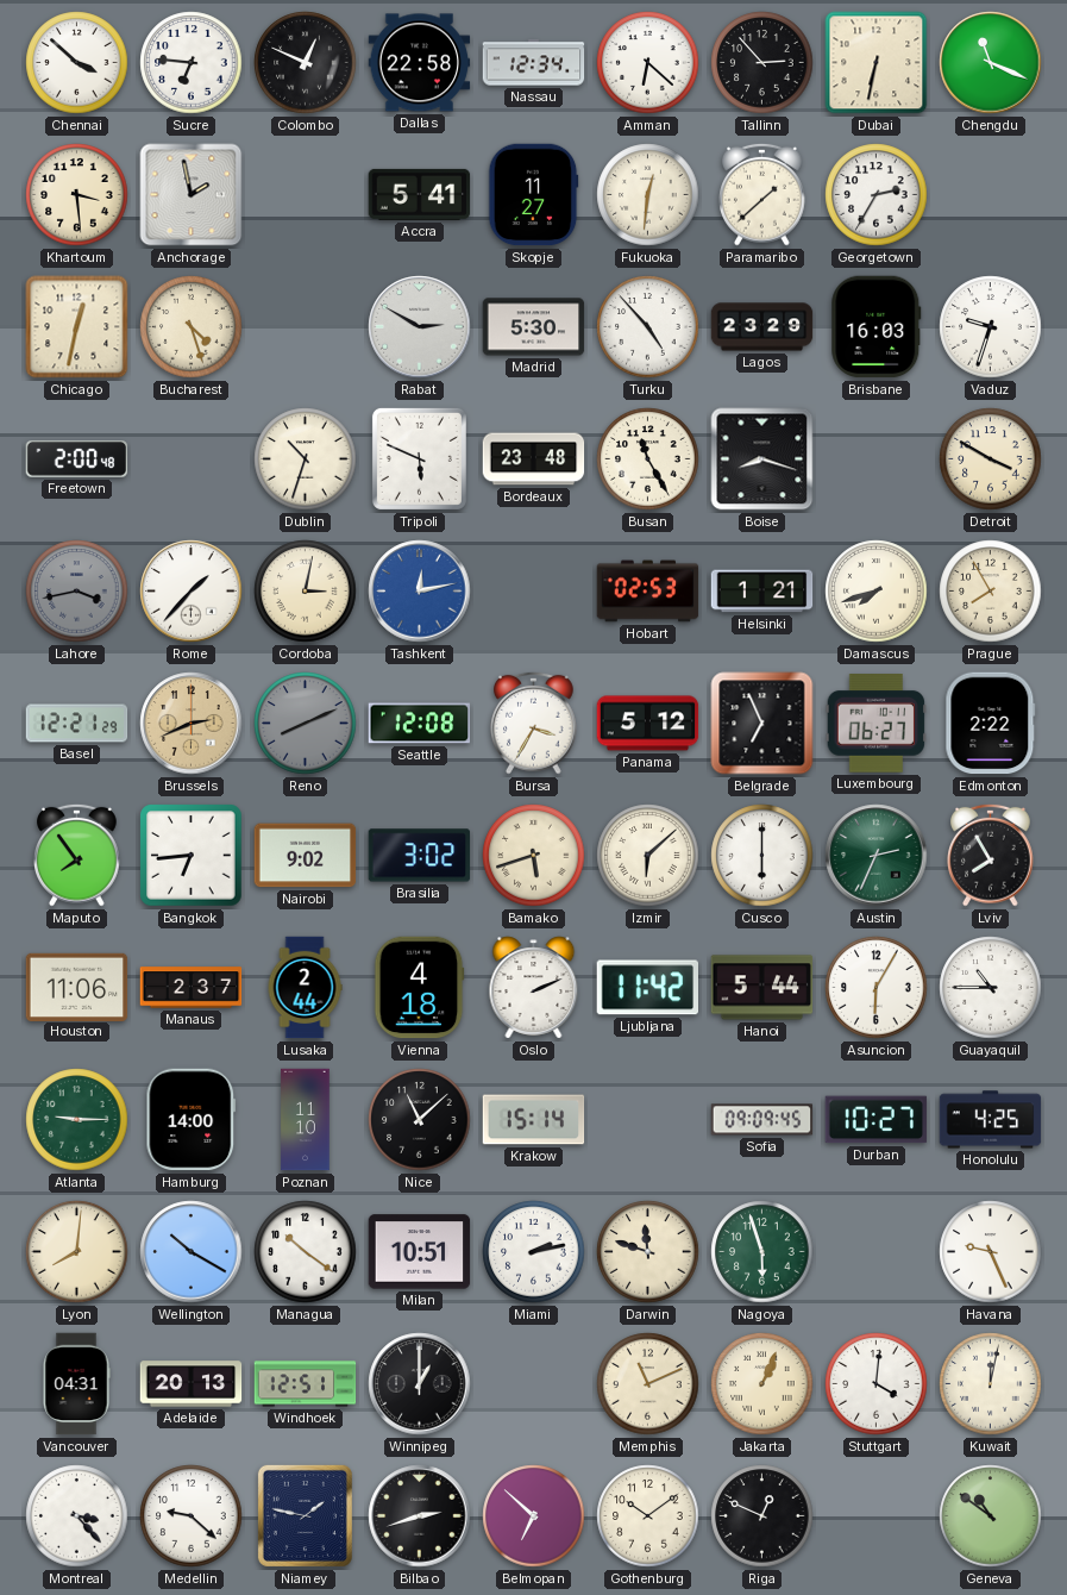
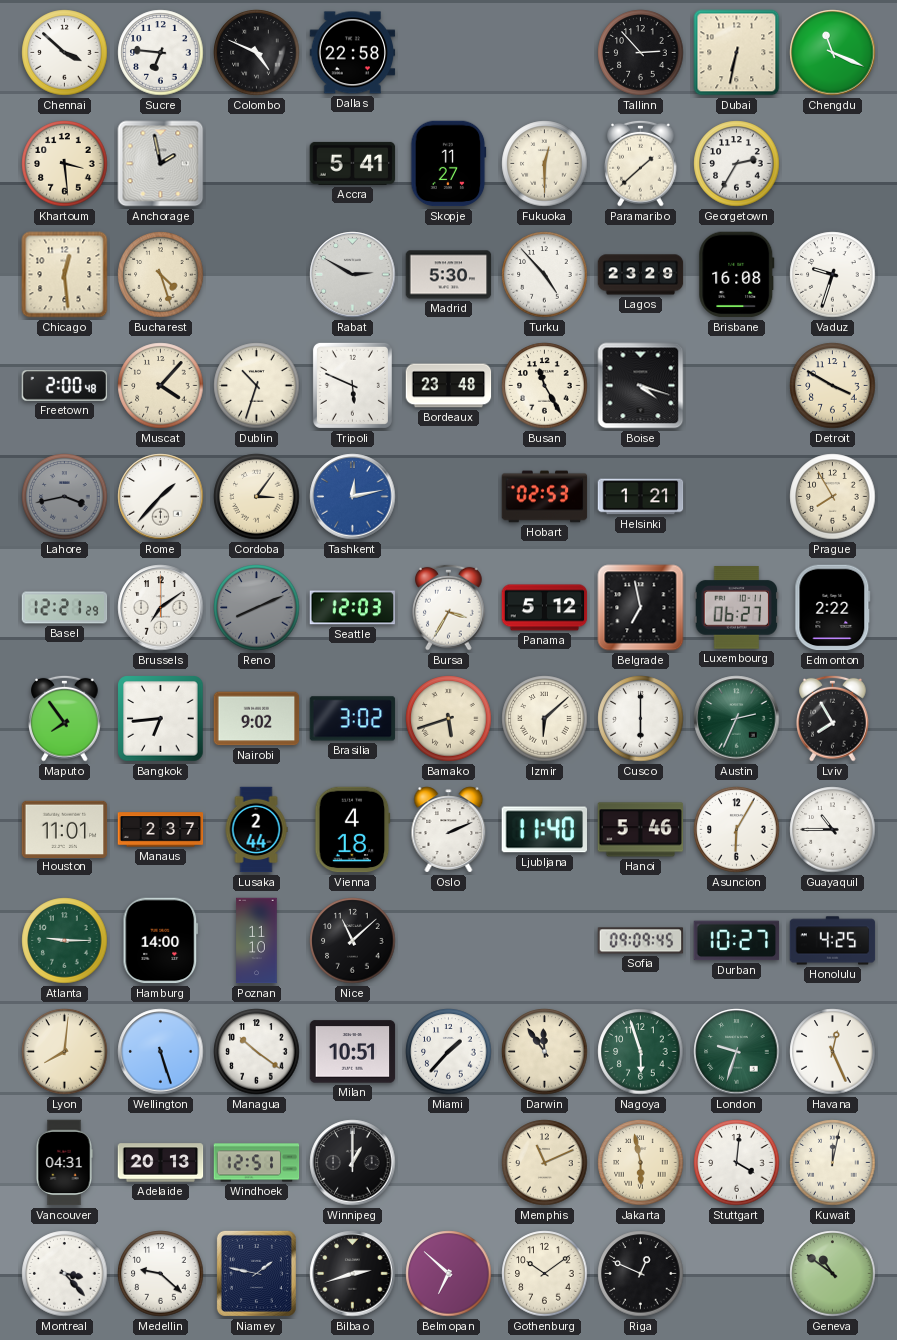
Colombo: 12:49 -> 4:49 (257, 53)
Nassau: 12:34 -> none (534, 63)
Amman: 6:22 -> none (648, 63)
Fukuoka: 12:31 -> 12:30 (545, 164)
Chicago: 12:32 -> 12:29 (65, 275)
Brisbane: 16:03 -> 16:08 (737, 275)
Muscat: none -> 4:07 (161, 386)
Boise: 8:18 -> 4:18 (641, 386)
Cordoba: 3:02 -> 3:06 (257, 497)
Damascus: 7:42 -> none (877, 592)
Brussels: 2:41 -> 7:09 (161, 608)
Brussels dial: champagne -> white (161, 608)
Seattle: 12:08 -> 12:03 (353, 608)
Belgrade: 6:56 -> 6:58 (641, 608)
Houston: 11:06 -> 11:01 (65, 829)
Ljubljana: 11:42 -> 11:40 (545, 830)
Hanoi: 5:44 -> 5:46 (641, 830)
Krakow: 15:14 -> none (534, 1120)
Wellington: 10:20 -> 5:27 (161, 1052)
Miami: 2:13 -> 1:37 (449, 1052)
Darwin: 11:48 -> 11:54 (545, 1052)
London: none -> 9:33 (737, 1052)
Havana: 9:26 -> 12:26 (833, 1052)
Jakarta: 1:04 -> 5:58 (641, 1163)
